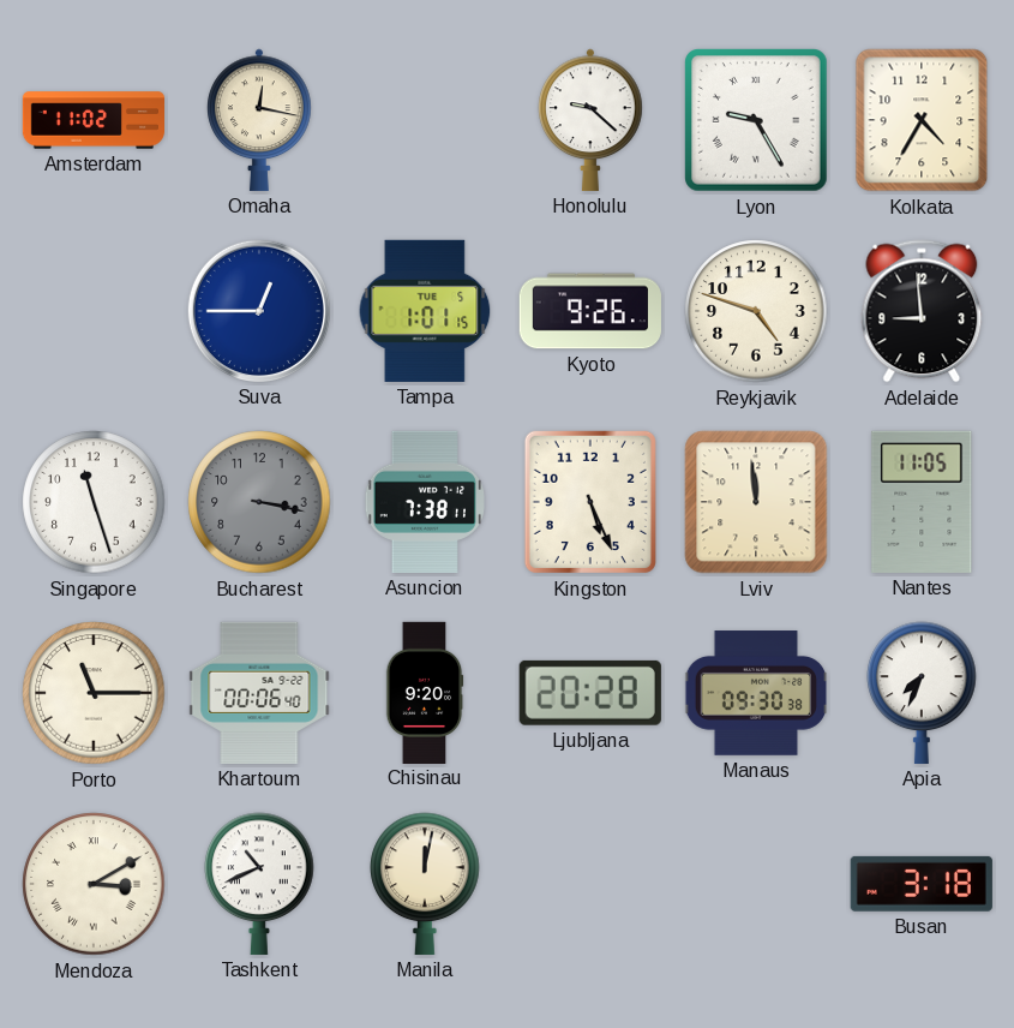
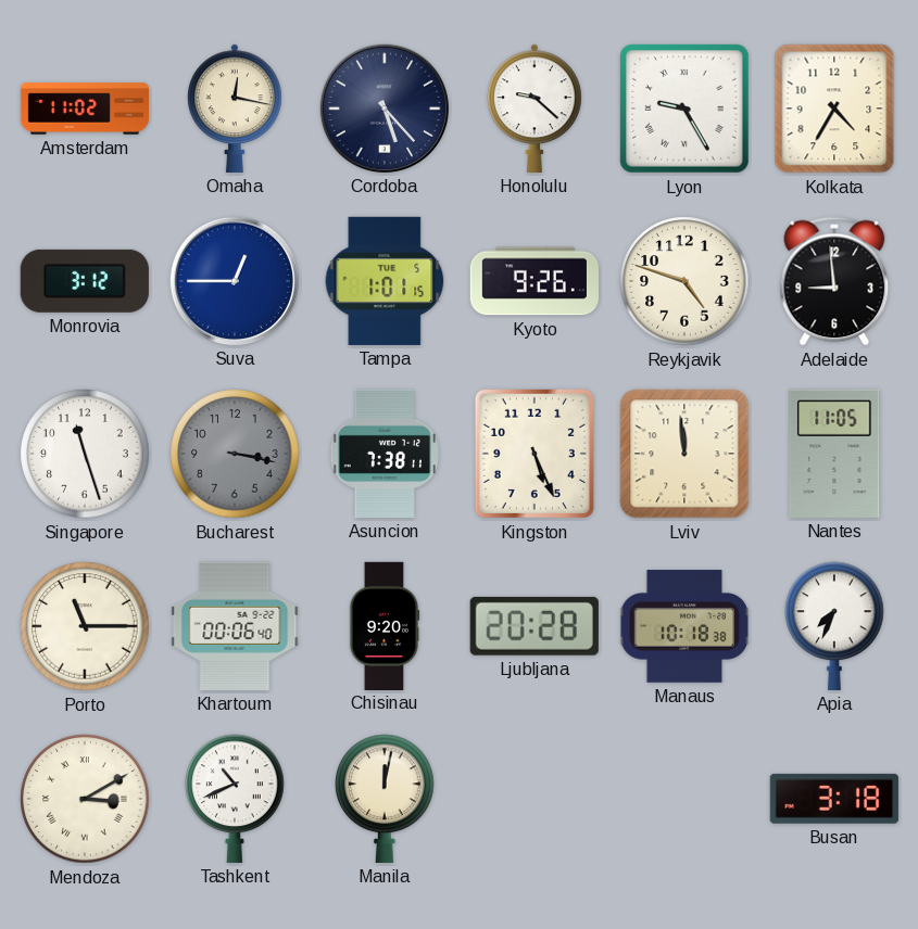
Cordoba: none -> 5:23 (385, 109)
Monrovia: none -> 3:12 (85, 281)
Manaus: 09:30 -> 10:18 (684, 626)
